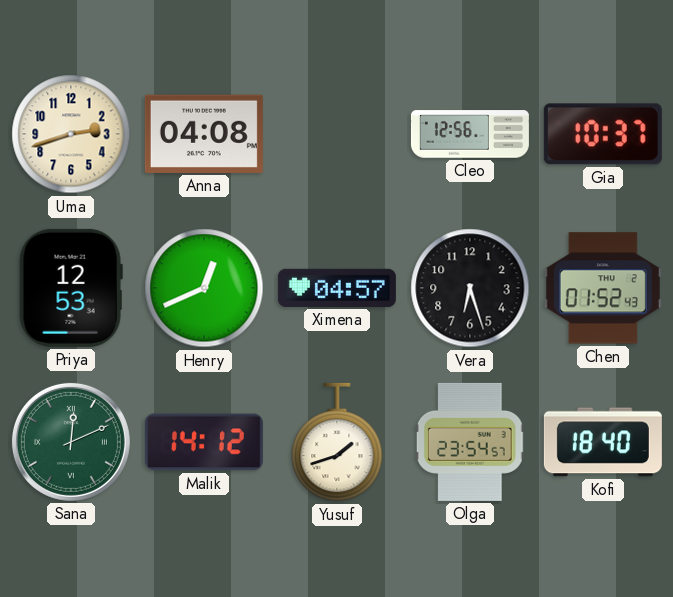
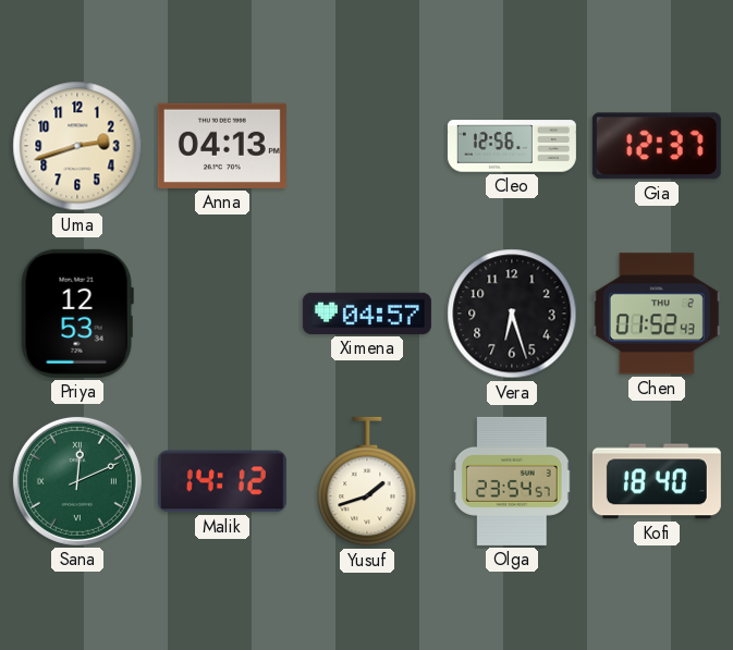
Anna: 04:08 -> 04:13 (222, 146)
Gia: 10:37 -> 12:37 (657, 146)
Henry: 12:41 -> none (204, 288)
